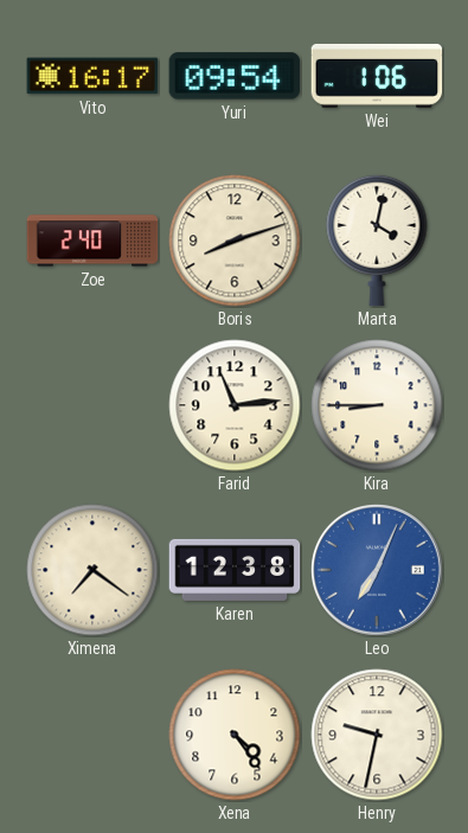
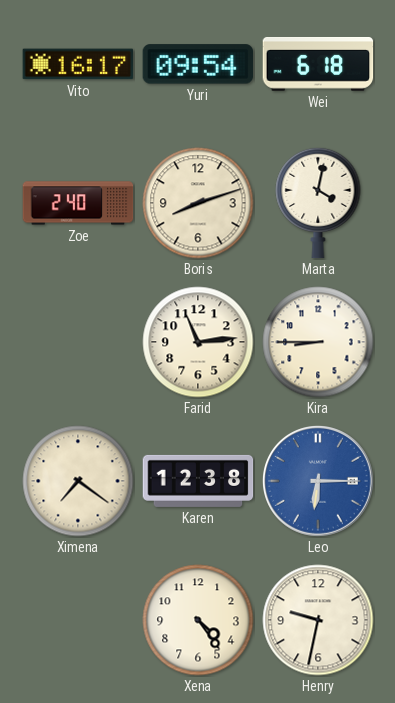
Wei: 1:06 -> 6:18 (318, 64)
Leo: 7:04 -> 6:15 (319, 482)
